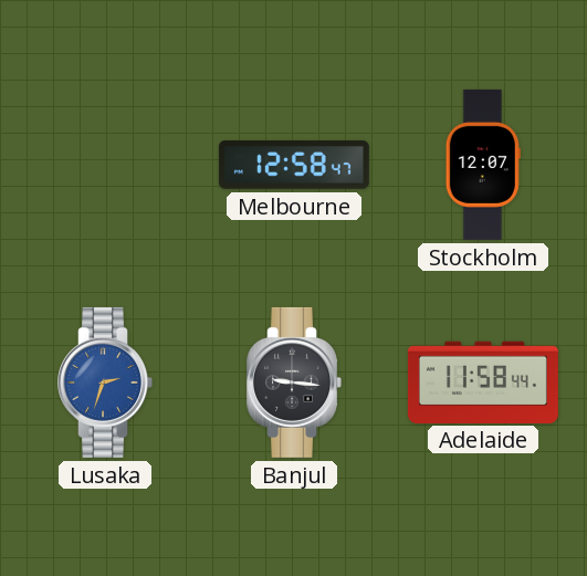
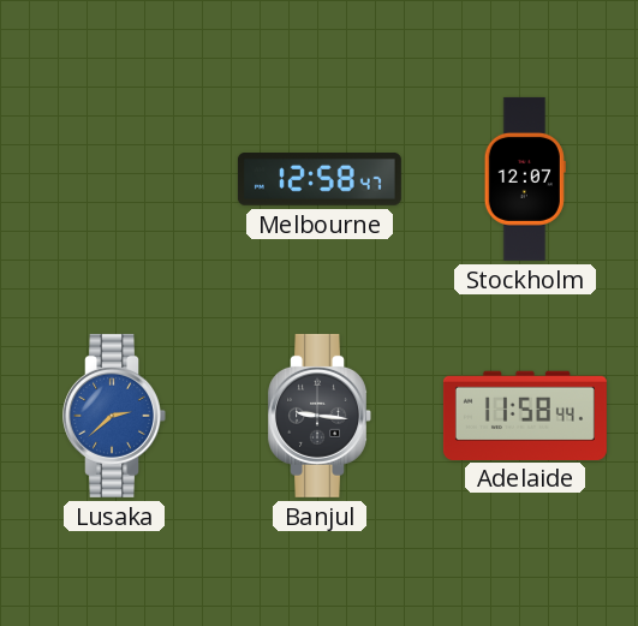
Lusaka: 2:33 -> 2:38 (114, 416)
